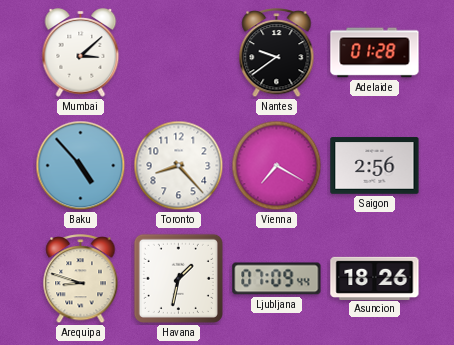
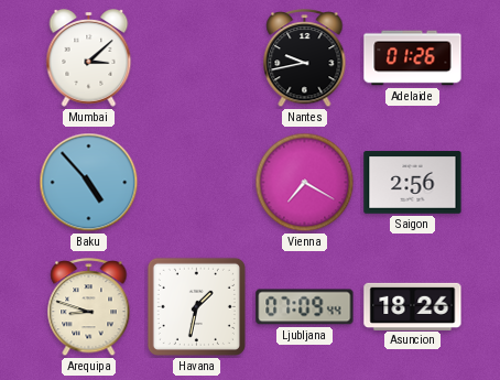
Nantes: 9:39 -> 9:43 (305, 59)
Adelaide: 01:28 -> 01:26 (413, 58)
Toronto: 8:23 -> none (179, 166)
